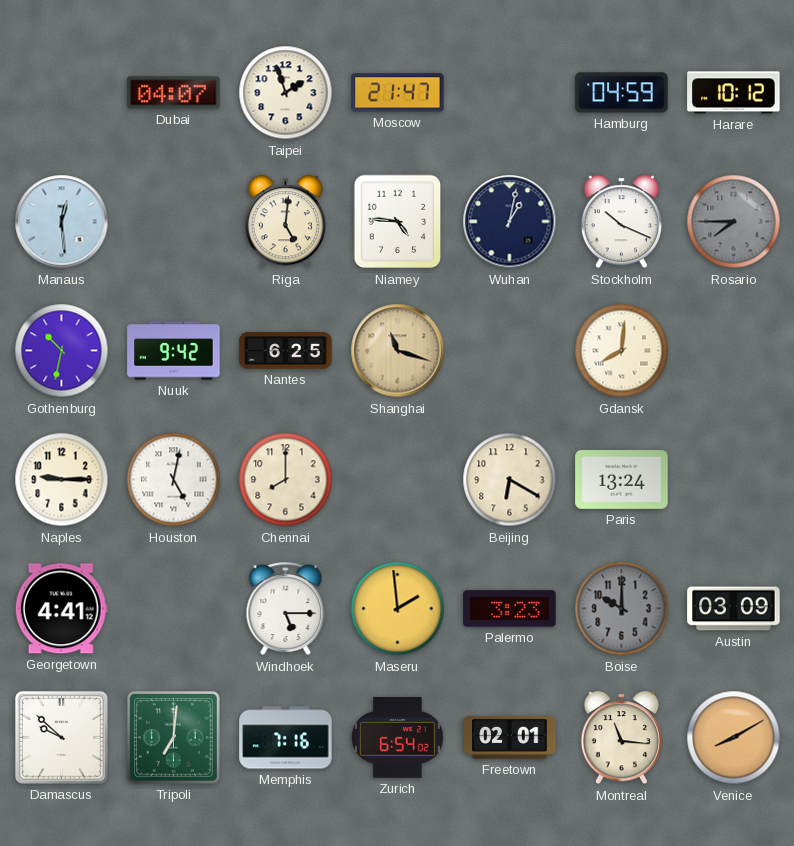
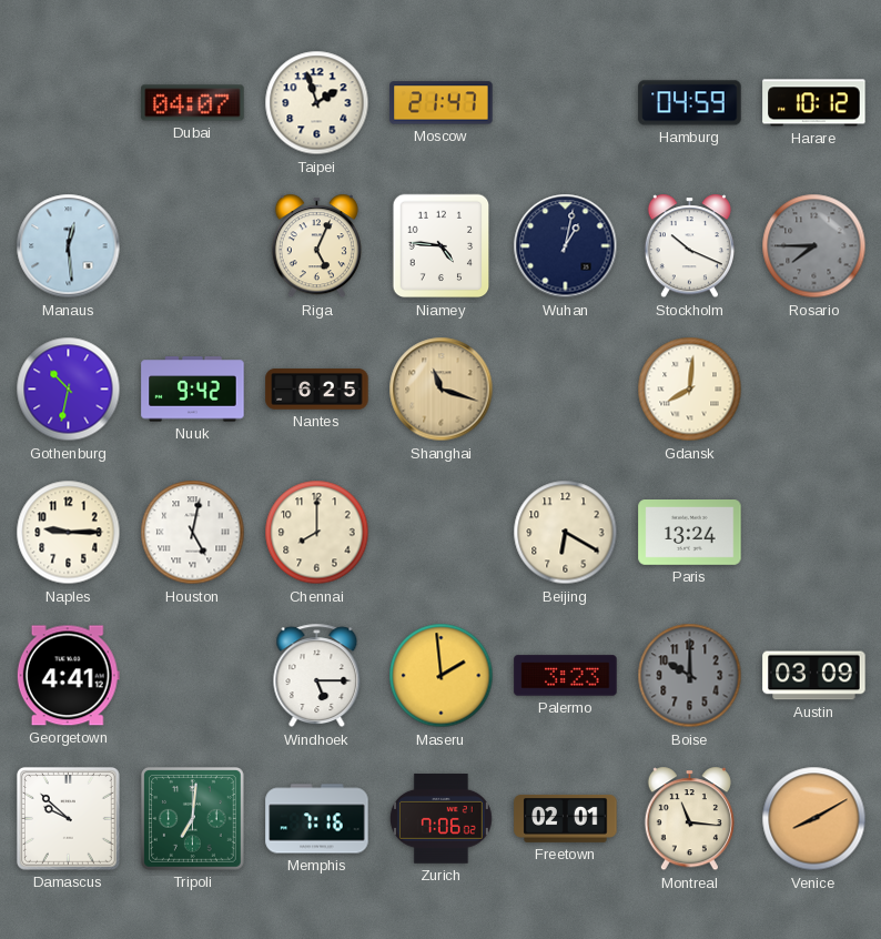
Riga: 5:01 -> 5:04 (316, 246)
Zurich: 6:54 -> 7:06 (440, 819)
